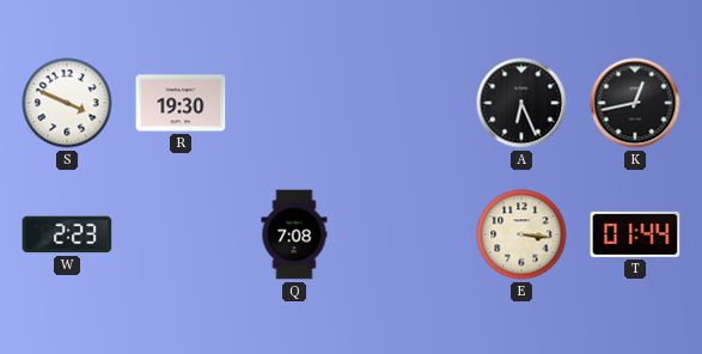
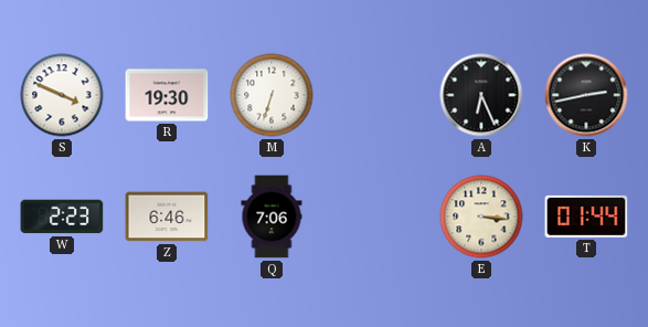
M: none -> 6:33 (272, 95)
K: 12:43 -> 2:43 (586, 95)
Z: none -> 6:46 (167, 217)
Q: 7:08 -> 7:06 (272, 217)
